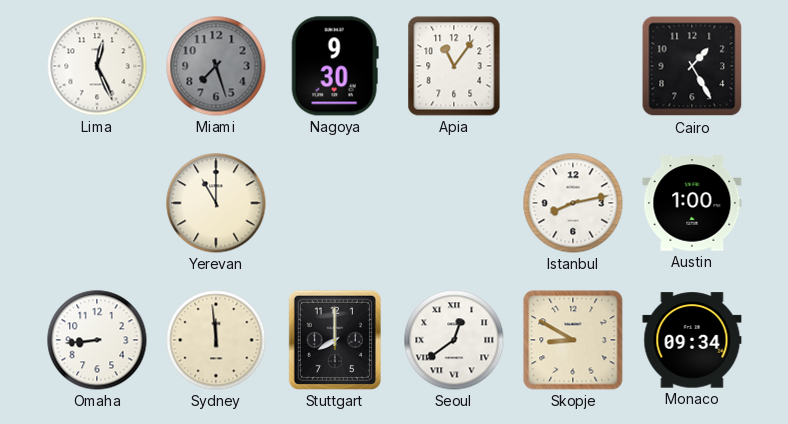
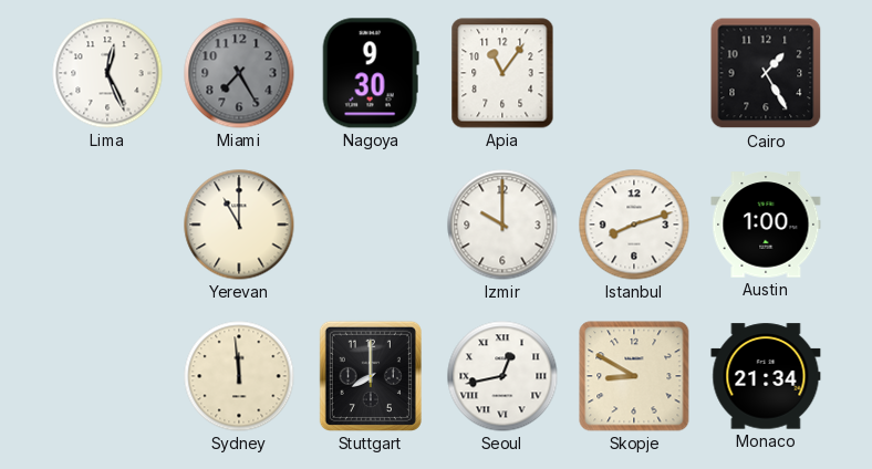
Miami: 7:27 -> 7:25 (239, 73)
Izmir: none -> 10:00 (502, 225)
Istanbul: 8:13 -> 8:12 (634, 225)
Omaha: 8:44 -> none (97, 340)
Seoul: 12:39 -> 12:43 (502, 376)
Monaco: 09:34 -> 21:34 (766, 376)
